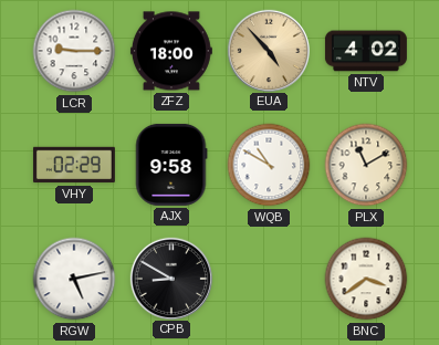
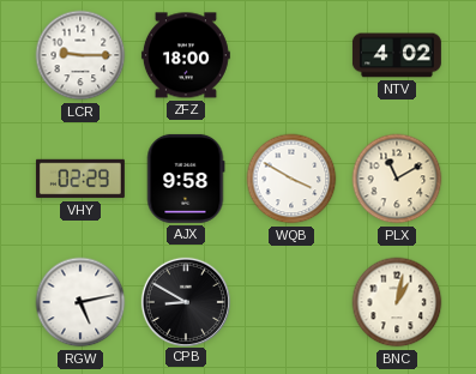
EUA: 4:53 -> none (268, 50)
WQB: 10:50 -> 3:50 (291, 179)
BNC: 3:39 -> 1:02 (397, 302)
